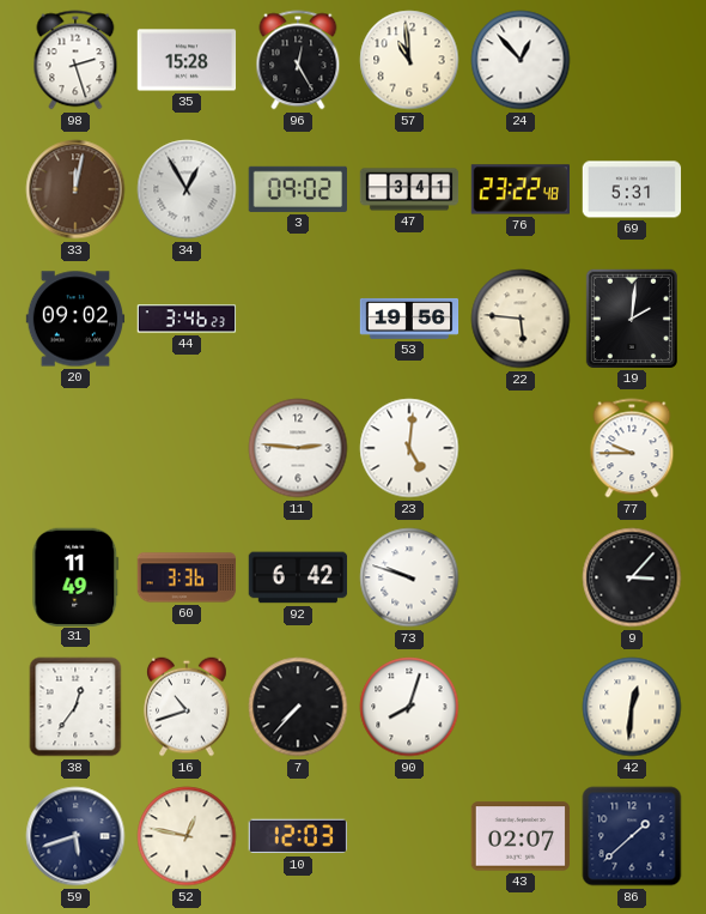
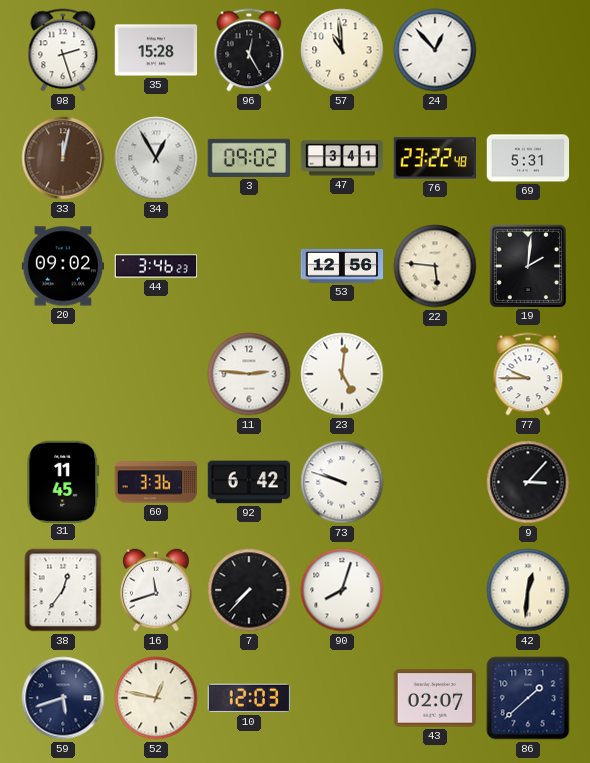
53: 19:56 -> 12:56 (342, 266)
31: 11:49 -> 11:45 (63, 481)
16: 10:42 -> 11:42 (157, 590)
